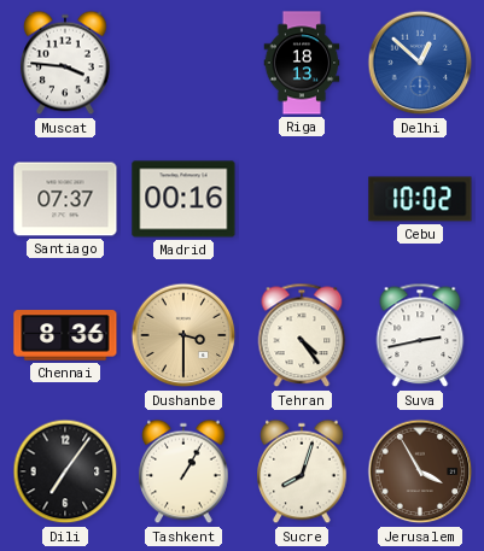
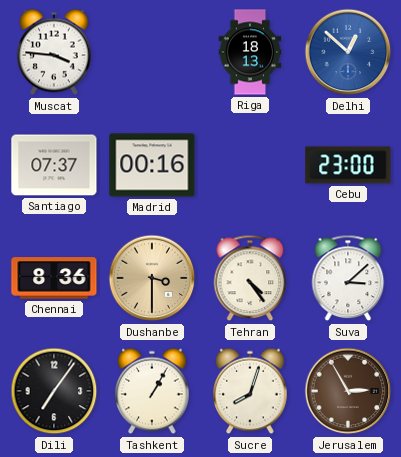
Cebu: 10:02 -> 23:00 (348, 165)
Suva: 2:43 -> 3:08 (348, 278)
Jerusalem: 3:55 -> 2:55 (348, 391)
